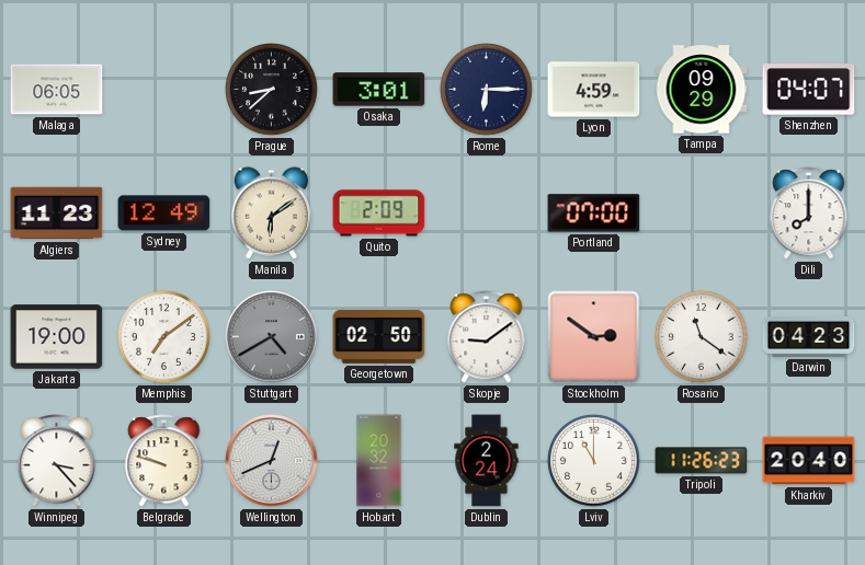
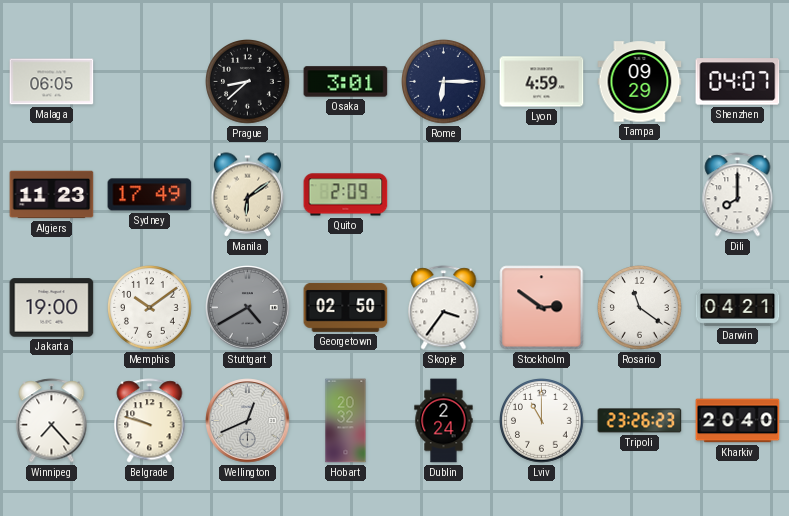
Sydney: 12:49 -> 17:49 (150, 195)
Portland: 07:00 -> none (594, 214)
Memphis: 7:09 -> 10:09 (150, 308)
Skopje: 9:09 -> 3:36 (444, 308)
Darwin: 04:23 -> 04:21 (738, 307)
Winnipeg: 3:23 -> 7:23 (52, 421)
Tripoli: 11:26 -> 23:26 (640, 421)
